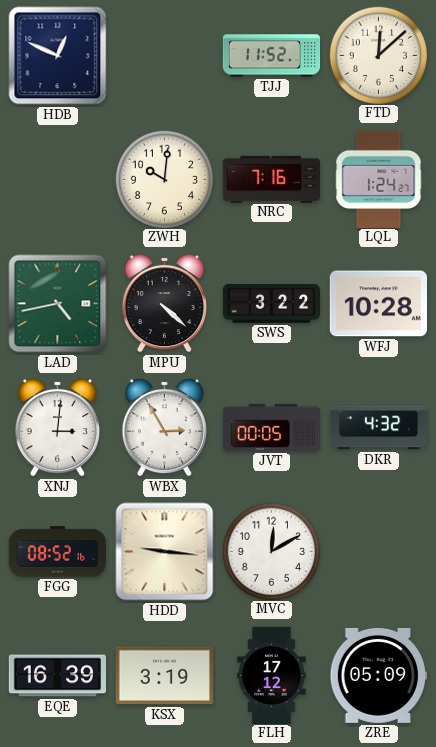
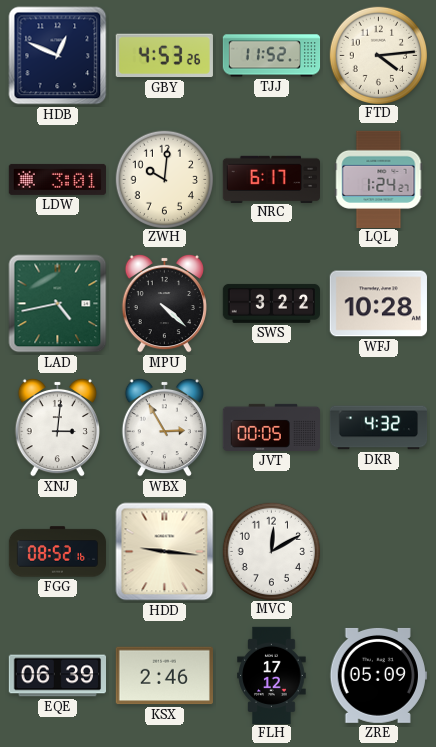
GBY: none -> 4:53 (164, 56)
FTD: 12:08 -> 4:14 (378, 55)
LDW: none -> 3:01 (57, 179)
NRC: 7:16 -> 6:17 (271, 179)
EQE: 16:39 -> 06:39 (57, 676)
KSX: 3:19 -> 2:46 (164, 676)
